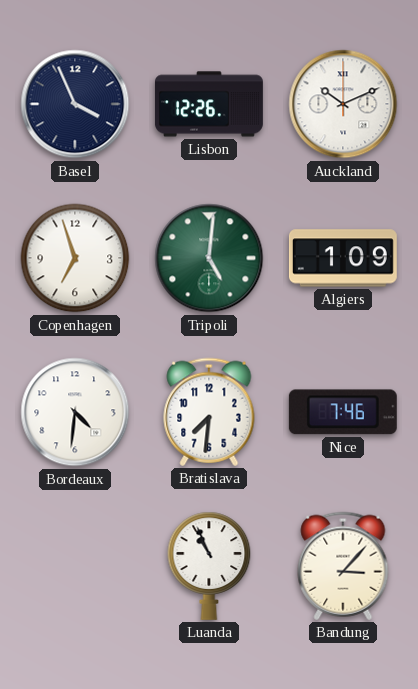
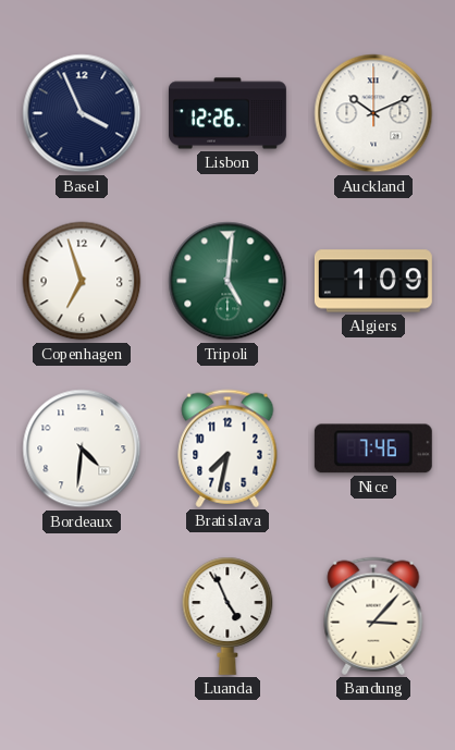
Bratislava: 7:31 -> 7:32 (228, 448)
Luanda: 10:56 -> 4:56 (228, 616)
